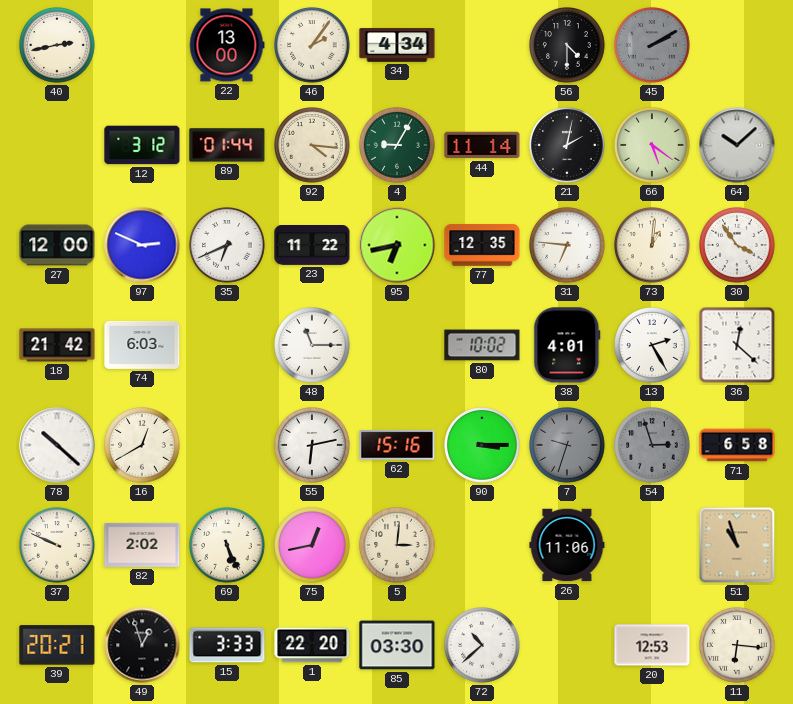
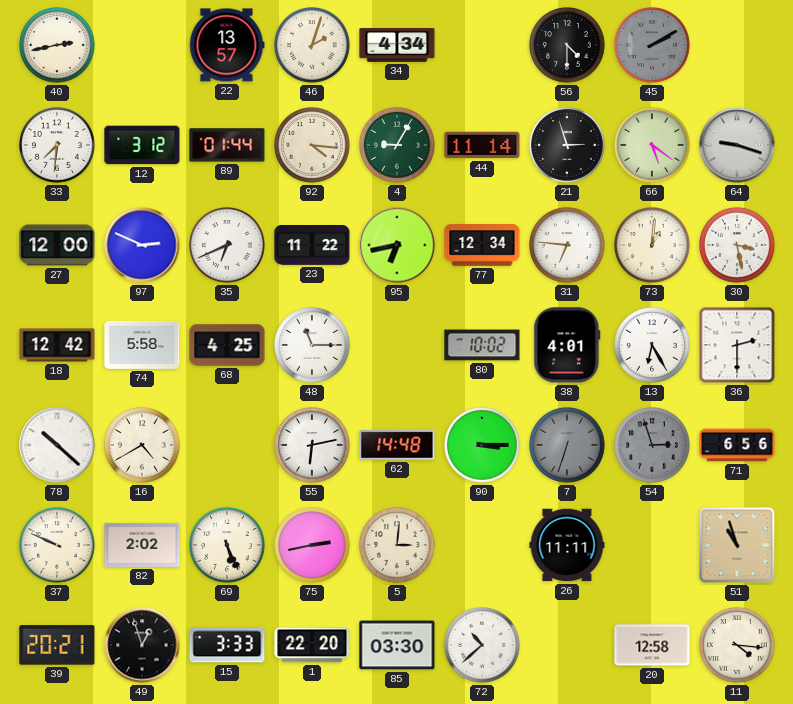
22: 13:00 -> 13:57 (227, 45)
46: 2:06 -> 2:03 (312, 45)
33: none -> 7:31 (57, 145)
21: 2:02 -> 2:57 (567, 145)
64: 10:08 -> 9:18 (737, 145)
77: 12:35 -> 12:34 (482, 245)
30: 3:54 -> 3:28 (737, 245)
18: 21:42 -> 12:42 (57, 345)
74: 6:03 -> 5:58 (142, 345)
68: none -> 4:25 (227, 345)
13: 2:25 -> 6:25 (652, 345)
36: 12:22 -> 2:30 (737, 345)
16: 12:40 -> 4:40 (142, 445)
62: 15:16 -> 14:48 (397, 445)
7: 9:33 -> 6:33 (567, 445)
71: 6:58 -> 6:56 (737, 445)
75: 12:43 -> 2:43 (312, 545)
26: 11:06 -> 11:11 (567, 545)
20: 12:53 -> 12:58 (652, 645)
11: 6:16 -> 4:16 (737, 645)
